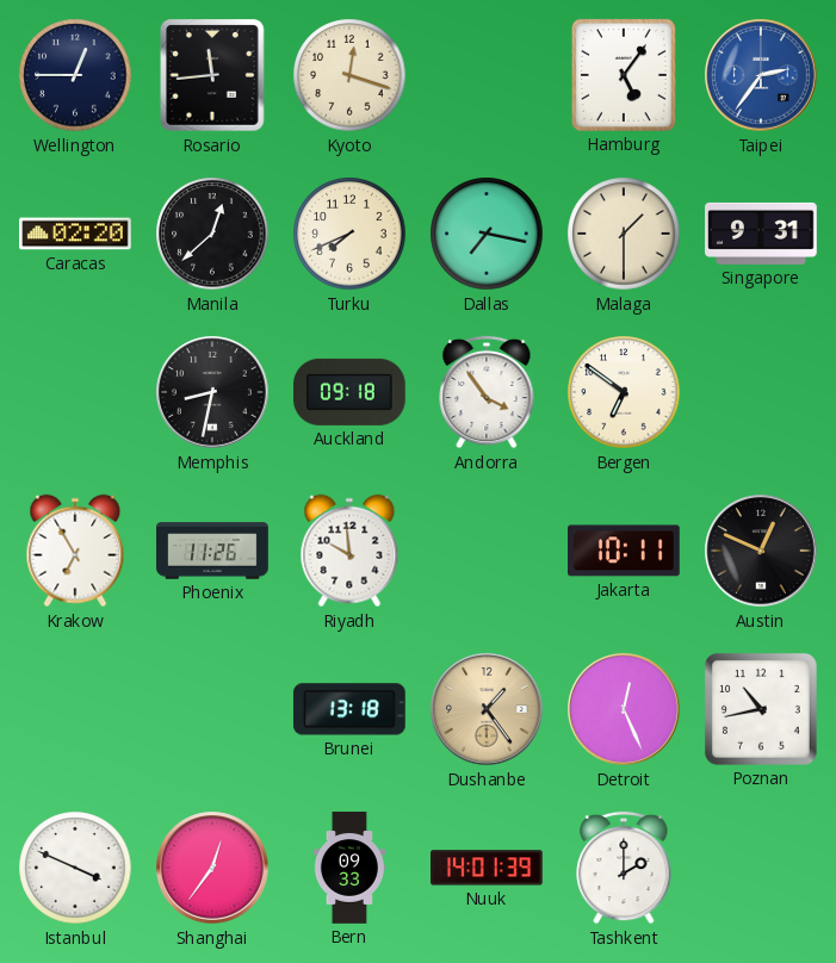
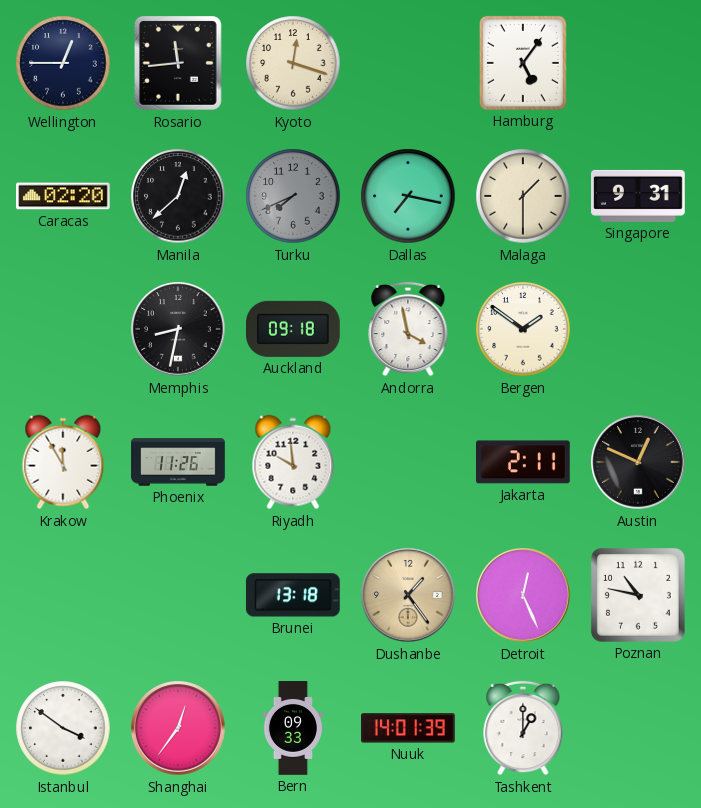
Taipei: 2:36 -> none (761, 75)
Turku dial: cream -> grey (293, 196)
Andorra: 3:54 -> 3:58 (408, 329)
Bergen: 6:51 -> 1:51 (523, 329)
Krakow: 6:55 -> 11:55 (63, 462)
Jakarta: 10:11 -> 2:11 (524, 462)
Poznan: 10:43 -> 10:47 (638, 595)
Istanbul: 3:49 -> 3:51 (63, 728)
Tashkent: 2:00 -> 1:00 (523, 728)
